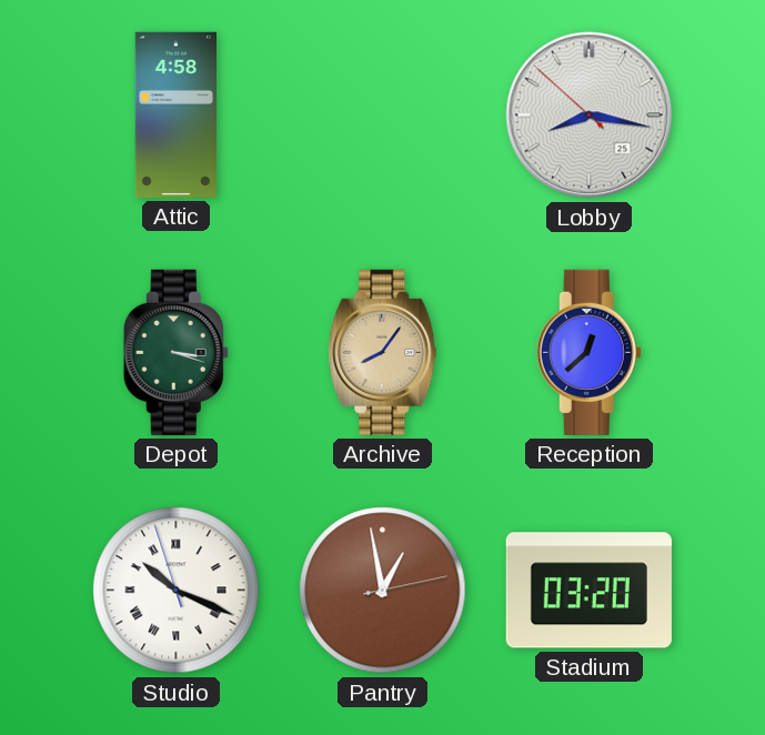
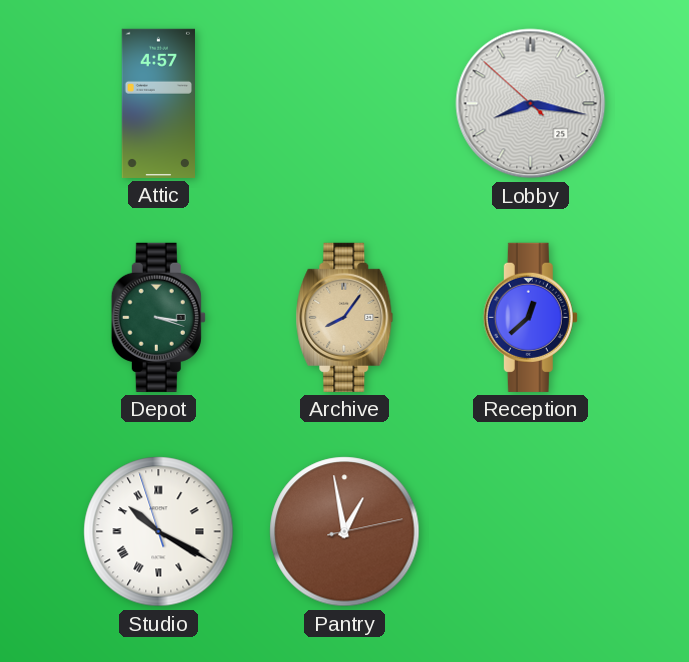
Attic: 4:58 -> 4:57 (158, 103)
Studio: 10:18 -> 10:19 (159, 532)
Stadium: 03:20 -> none (588, 591)
